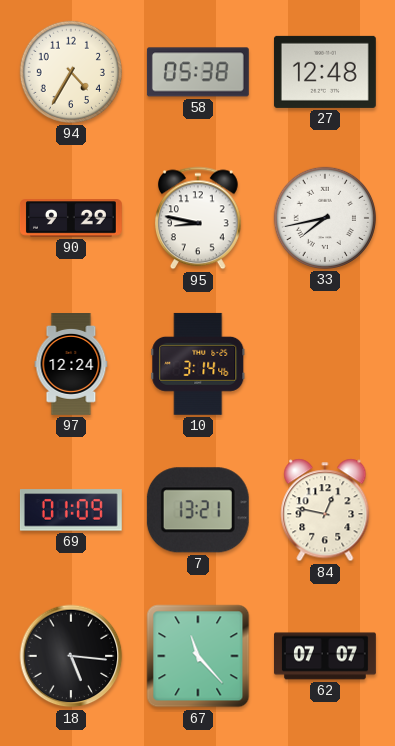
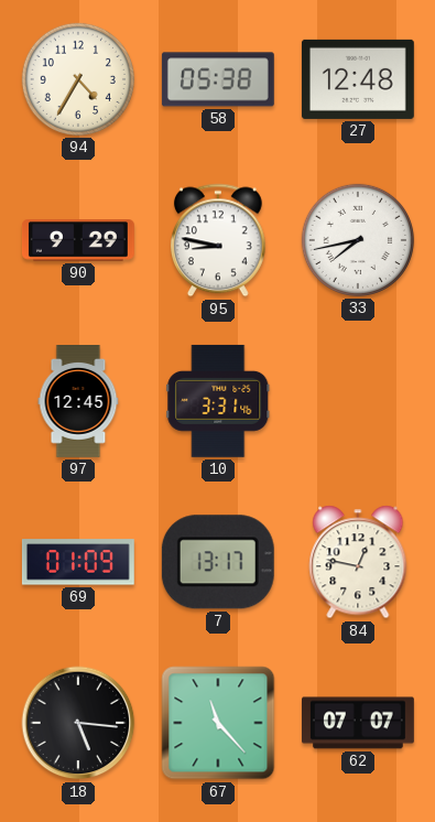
97: 12:24 -> 12:45 (78, 402)
10: 3:14 -> 3:31 (218, 401)
7: 13:21 -> 13:17 (218, 562)
